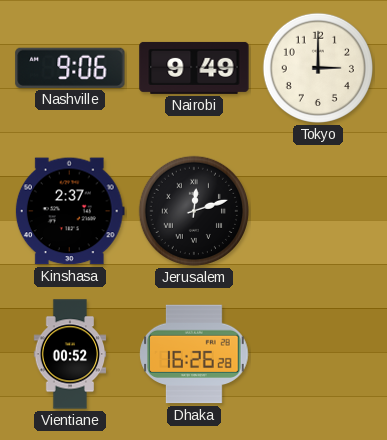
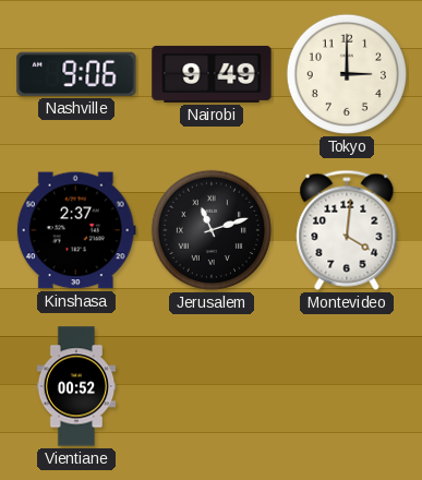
Jerusalem: 12:12 -> 11:12 (212, 230)
Montevideo: none -> 4:01 (347, 230)
Dhaka: 16:26 -> none (194, 354)
